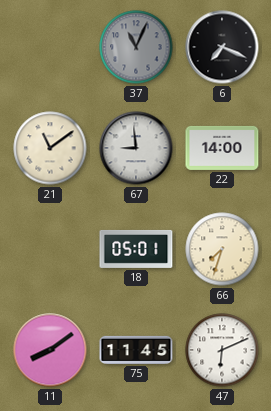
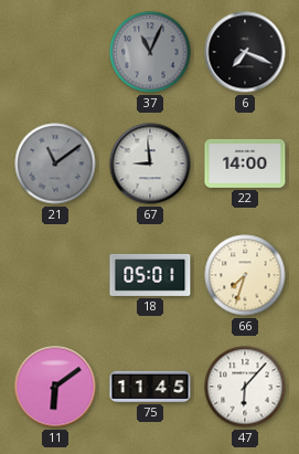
21 dial: cream -> grey (55, 163)
11: 8:09 -> 6:09 (55, 387)
47: 6:11 -> 6:07 (245, 387)
